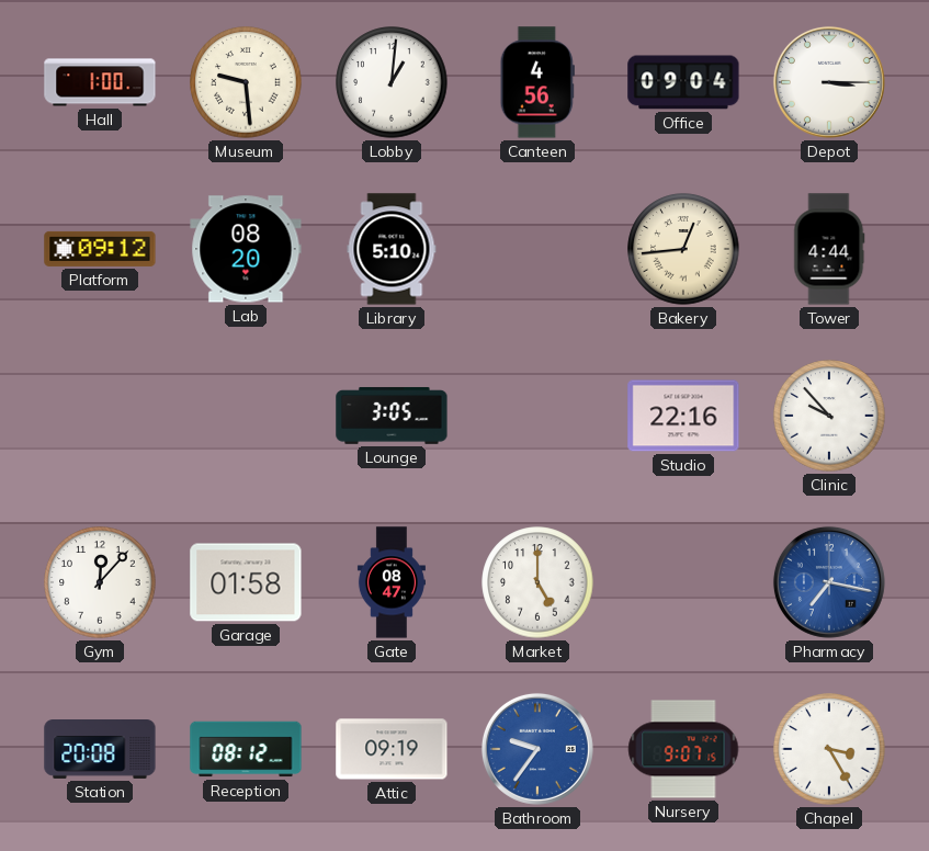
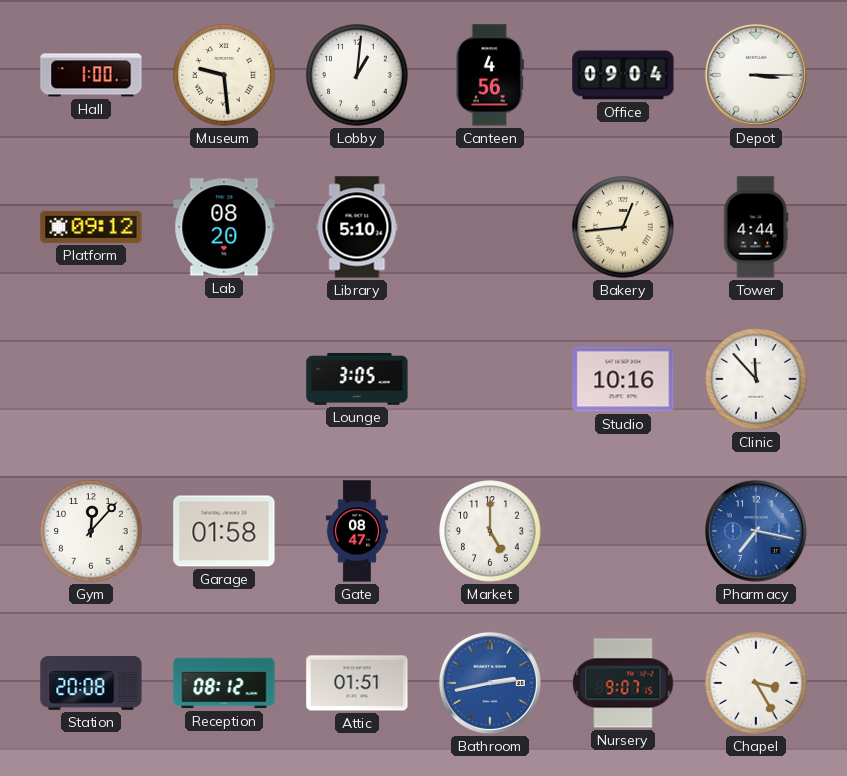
Studio: 22:16 -> 10:16 (623, 379)
Clinic: 9:53 -> 11:53 (756, 379)
Attic: 09:19 -> 01:51 (357, 683)
Bathroom: 9:36 -> 2:43 (490, 683)
